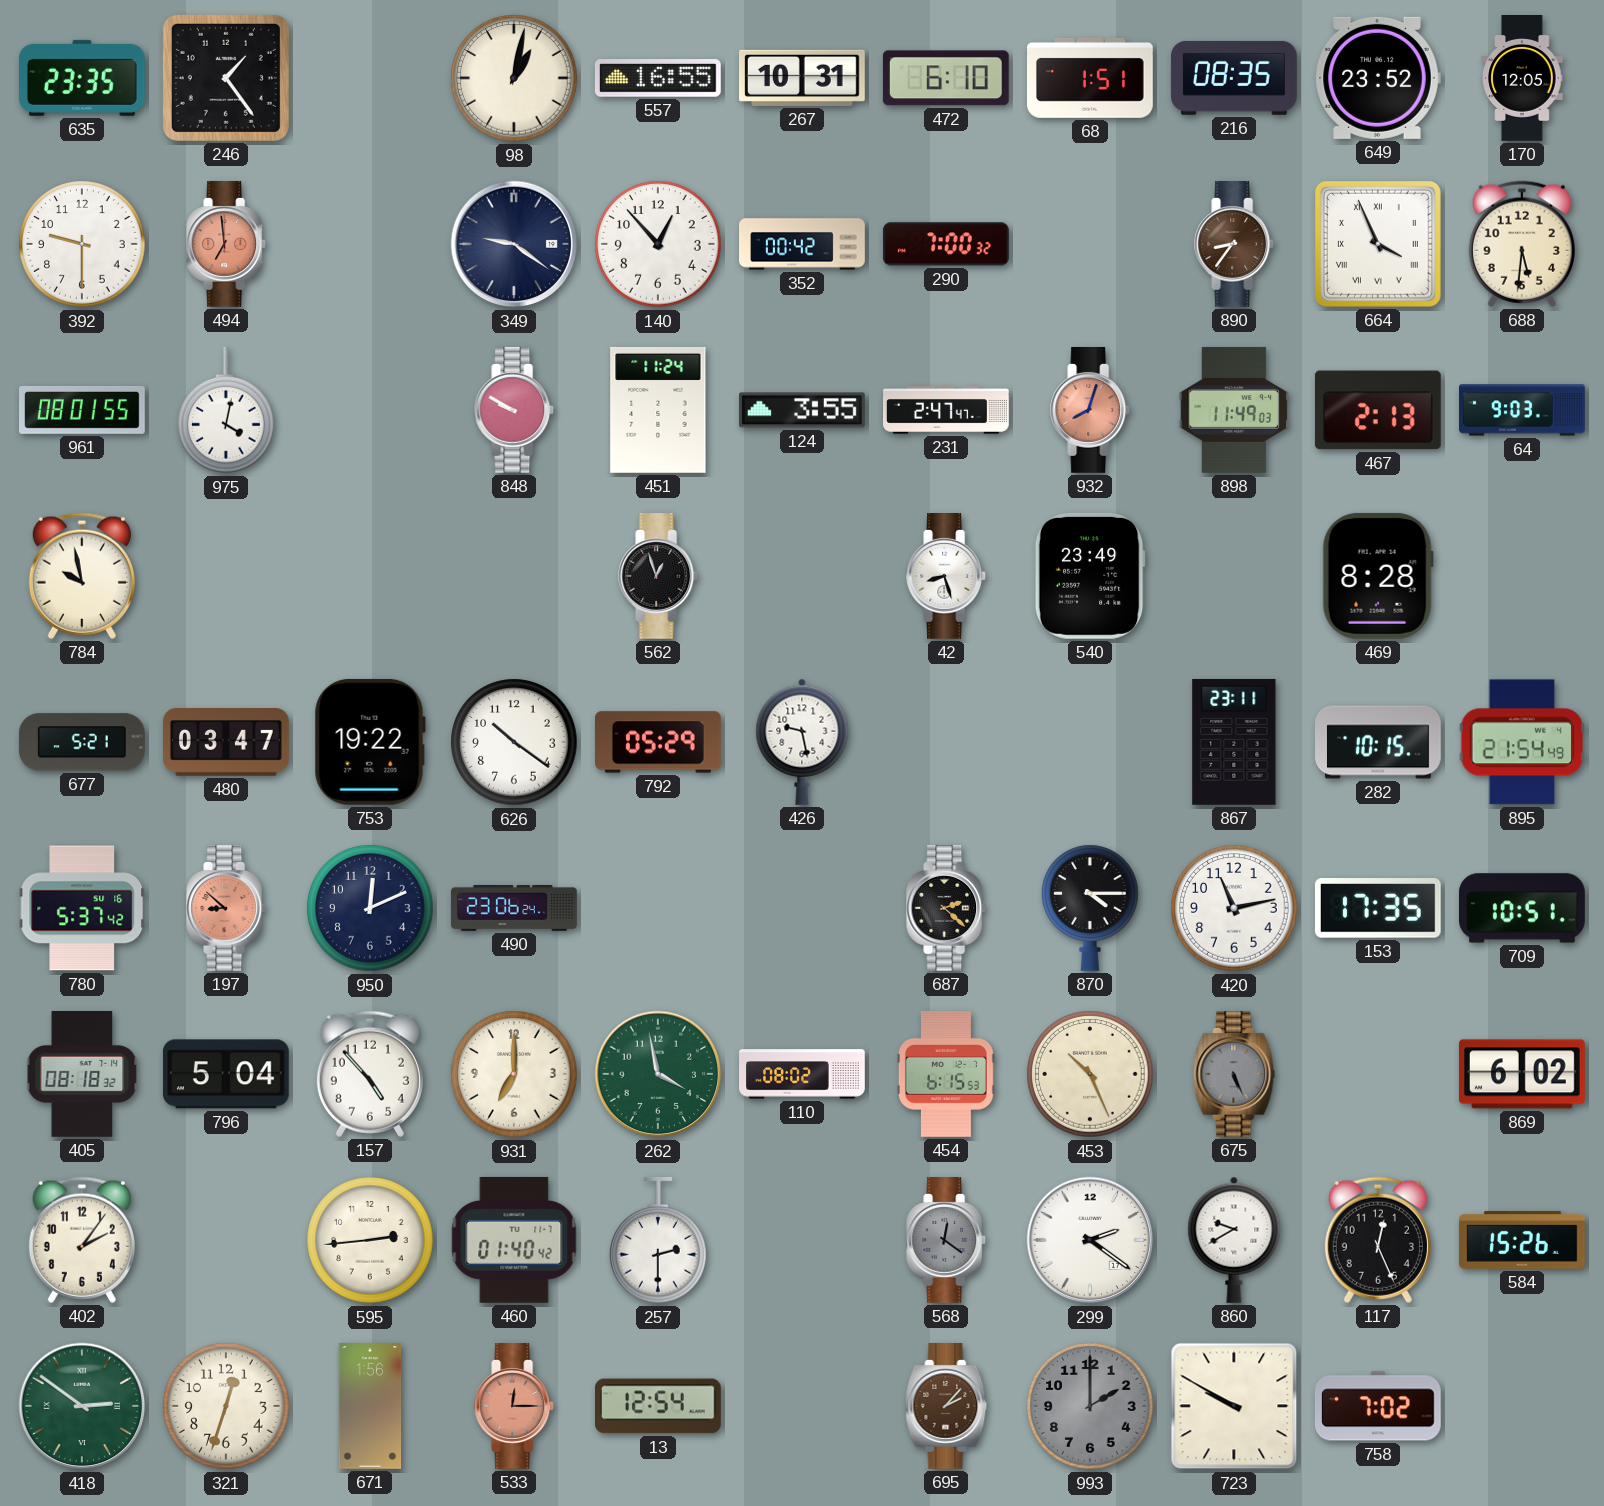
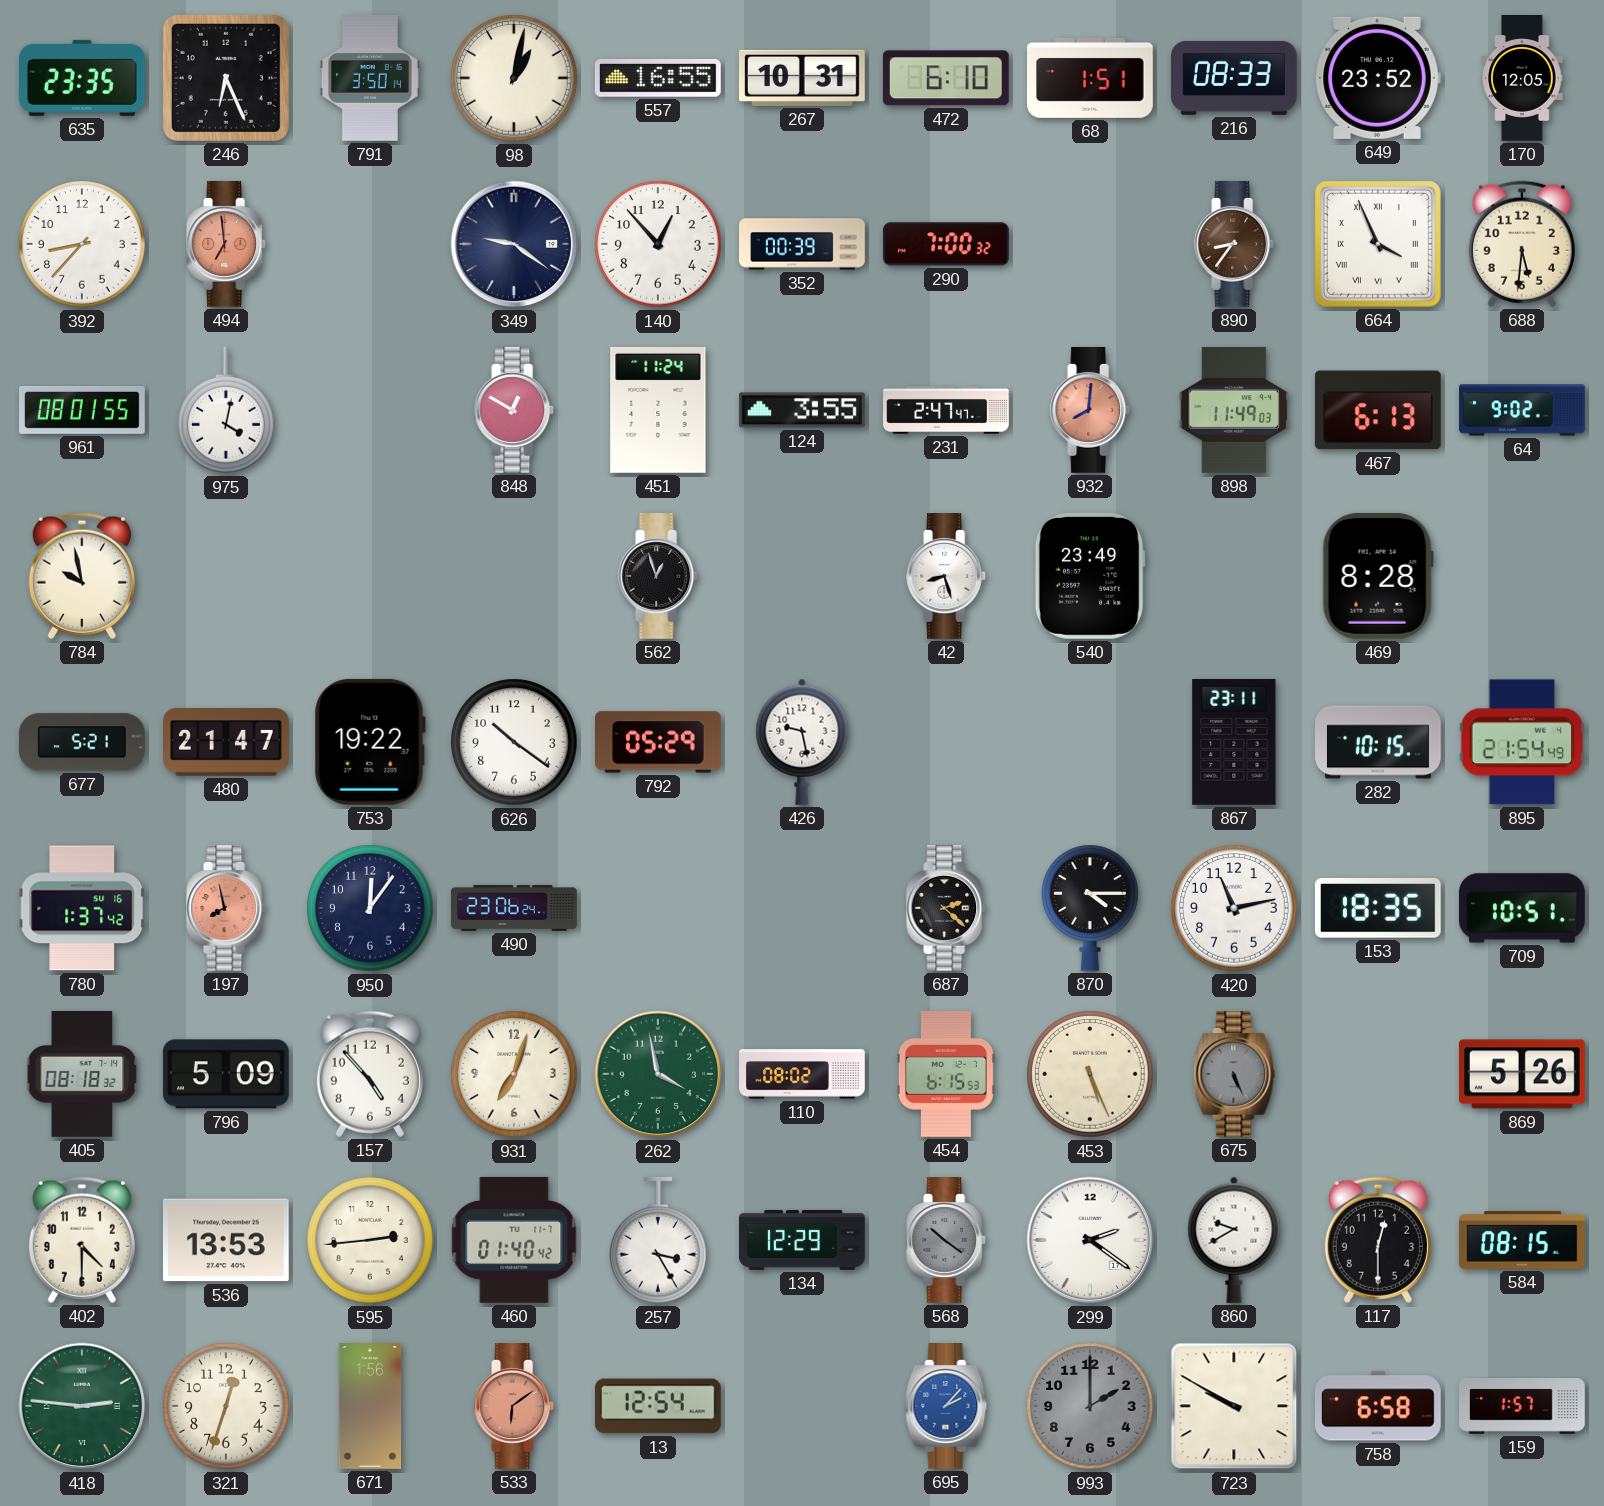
246: 1:24 -> 6:26 (226, 78)
791: none -> 3:50 (370, 79)
216: 08:35 -> 08:33 (1234, 78)
392: 9:30 -> 8:37 (82, 244)
352: 00:42 -> 00:39 (802, 244)
848: 9:50 -> 12:50 (515, 411)
932: 8:03 -> 8:01 (1091, 411)
467: 2:13 -> 6:13 (1378, 410)
64: 9:03 -> 9:02 (1522, 410)
480: 03:47 -> 21:47 (227, 742)
780: 5:37 -> 1:37 (82, 908)
197: 8:52 -> 7:58 (227, 909)
950: 12:11 -> 12:06 (370, 908)
153: 17:35 -> 18:35 (1378, 909)
796: 5:04 -> 5:09 (226, 1074)
931: 7:00 -> 7:03 (514, 1074)
453: 10:26 -> 5:26 (1090, 1074)
869: 6:02 -> 5:26 (1523, 1074)
402: 2:06 -> 4:30 (82, 1240)
536: none -> 13:53 (226, 1240)
257: 2:30 -> 3:25 (658, 1241)
134: none -> 12:29 (803, 1240)
568: 12:21 -> 10:21 (947, 1241)
117: 12:26 -> 12:30 (1378, 1240)
584: 15:26 -> 08:15 (1523, 1240)
418: 2:51 -> 2:46 (82, 1406)
533: 12:15 -> 6:09 (515, 1407)
695 dial: brown -> blue (946, 1407)
758: 7:02 -> 6:58 (1378, 1406)
159: none -> 1:57 (1522, 1407)
